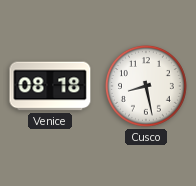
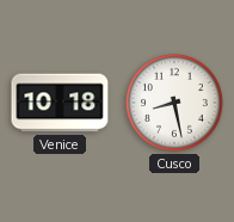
Venice: 08:18 -> 10:18 (60, 103)
